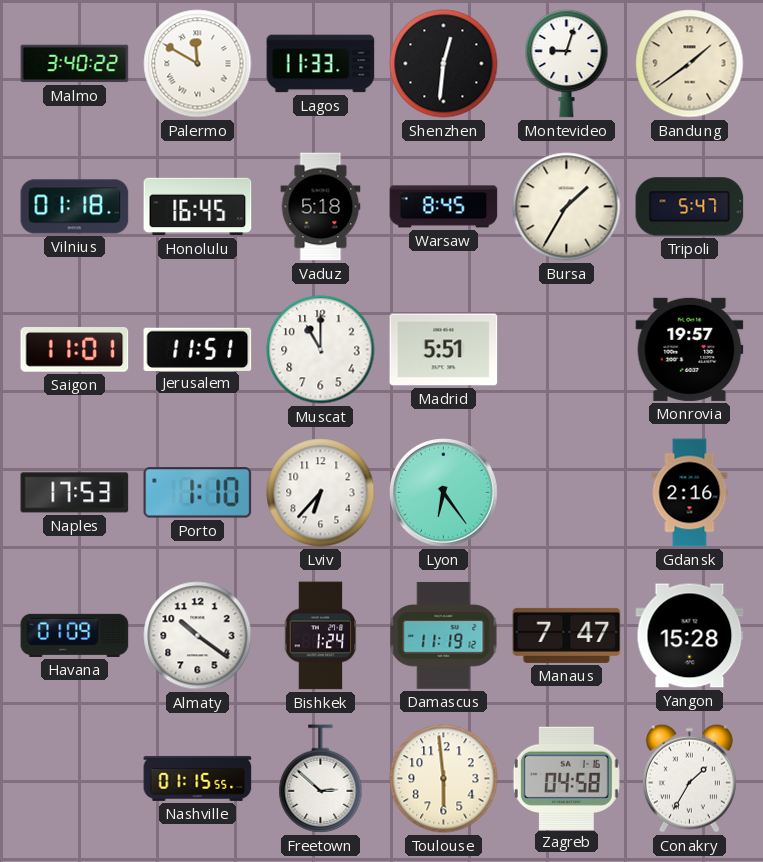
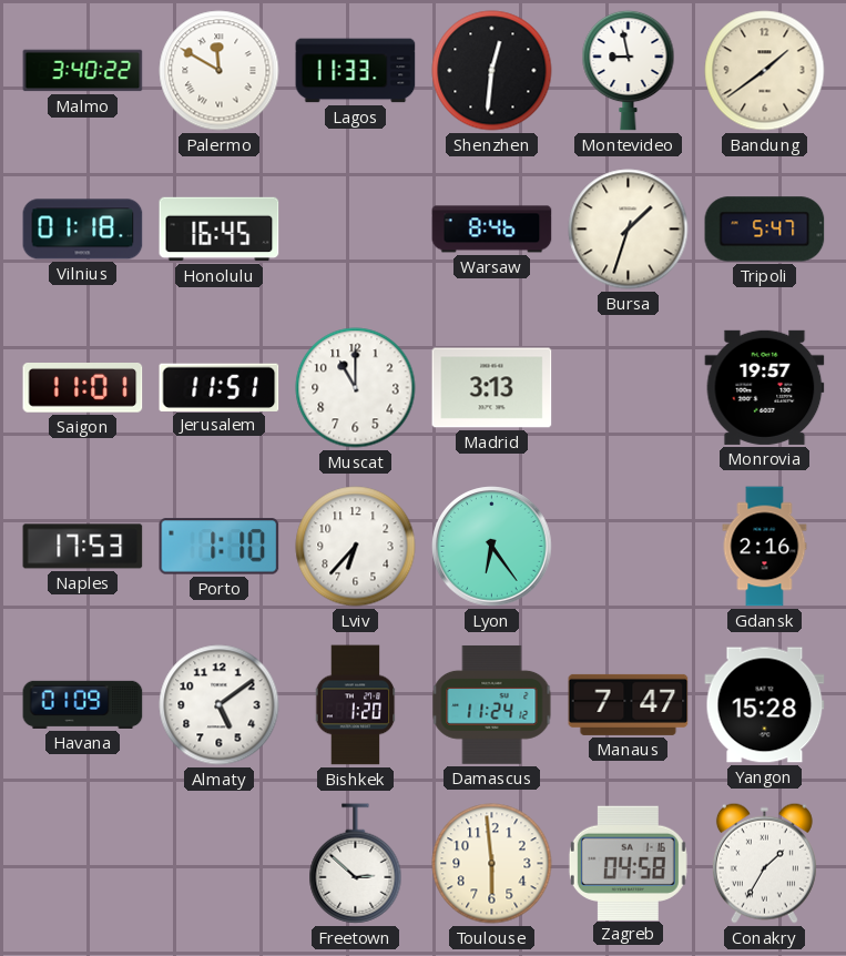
Montevideo: 9:03 -> 8:58 (629, 70)
Vaduz: 5:18 -> none (321, 207)
Warsaw: 8:45 -> 8:46 (492, 230)
Bursa: 1:35 -> 1:33 (629, 230)
Madrid: 5:51 -> 3:13 (492, 388)
Almaty: 10:21 -> 5:09 (220, 705)
Bishkek: 1:24 -> 1:20 (356, 705)
Damascus: 11:19 -> 11:24 (492, 704)
Nashville: 01:15 -> none (198, 778)
